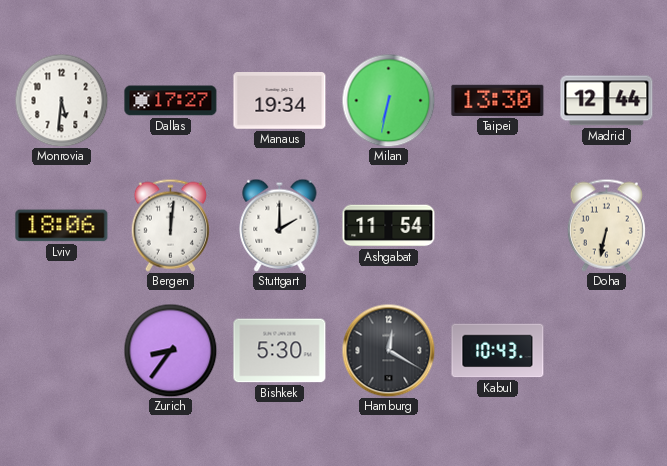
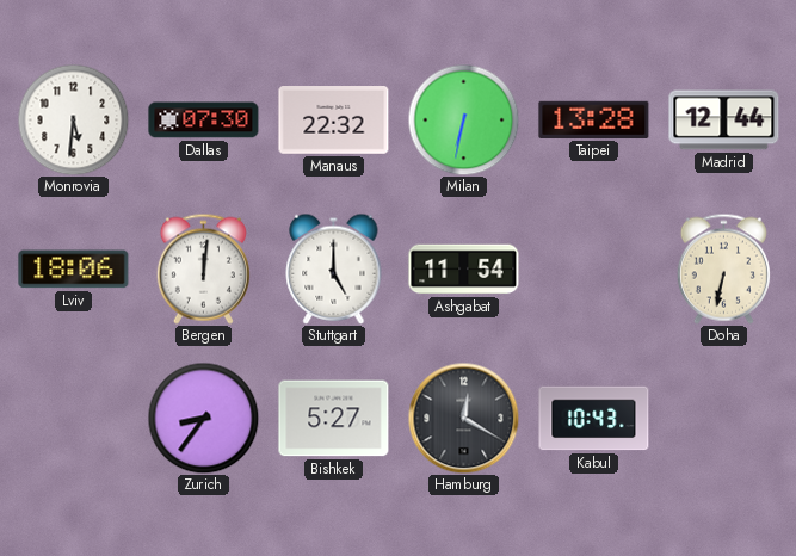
Dallas: 17:27 -> 07:30 (204, 121)
Manaus: 19:34 -> 22:32 (334, 121)
Taipei: 13:30 -> 13:28 (594, 119)
Stuttgart: 2:00 -> 5:00 (334, 268)
Bishkek: 5:30 -> 5:27 (334, 419)
